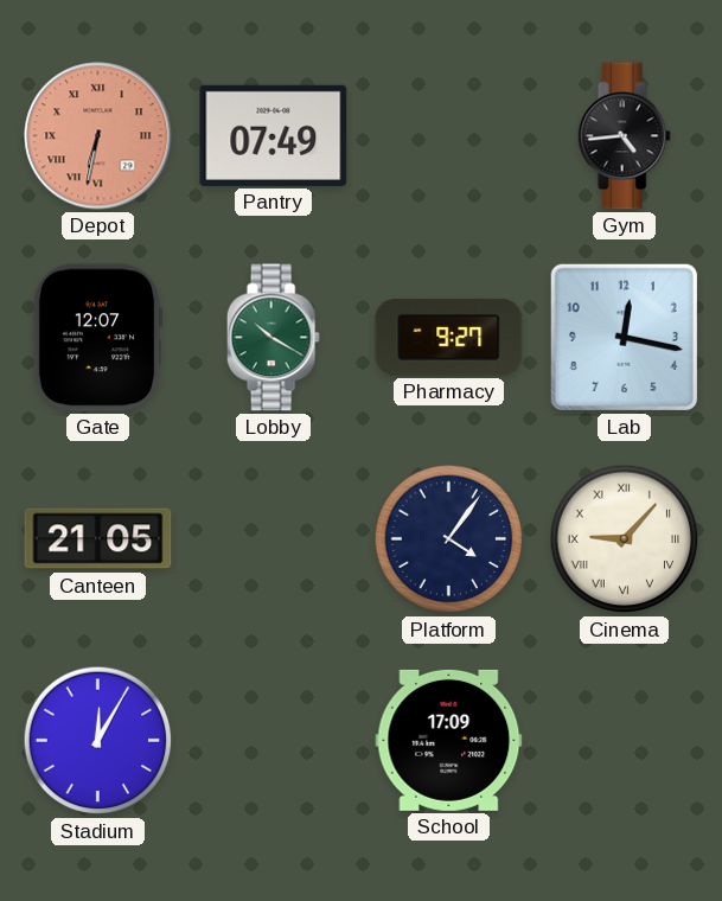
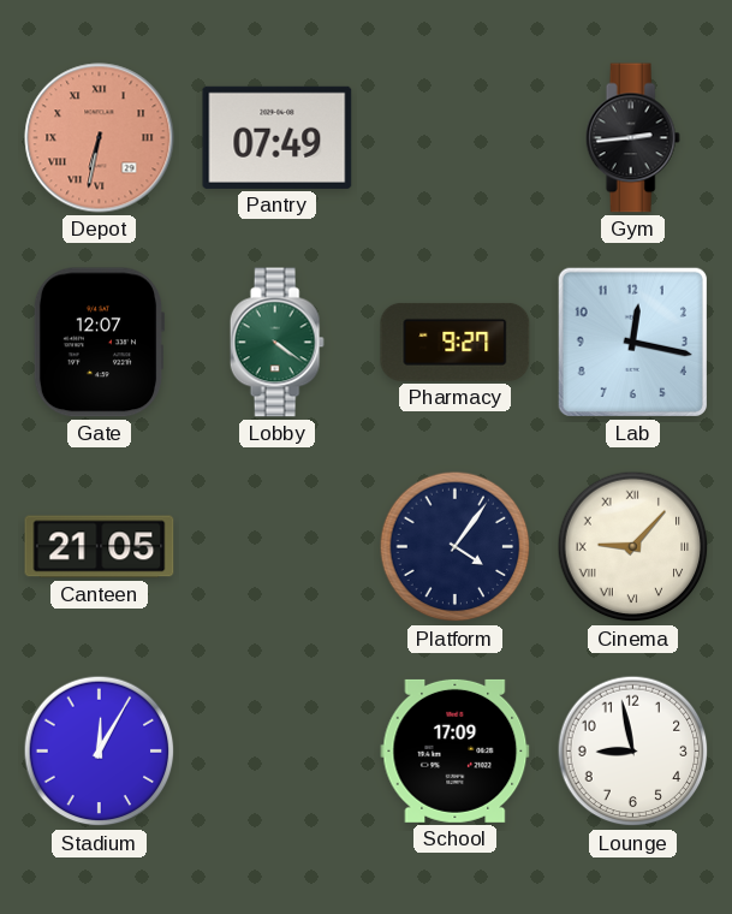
Gym: 4:44 -> 2:44 (632, 138)
Lobby: 10:20 -> 4:21 (276, 343)
Lounge: none -> 8:58 (633, 752)
